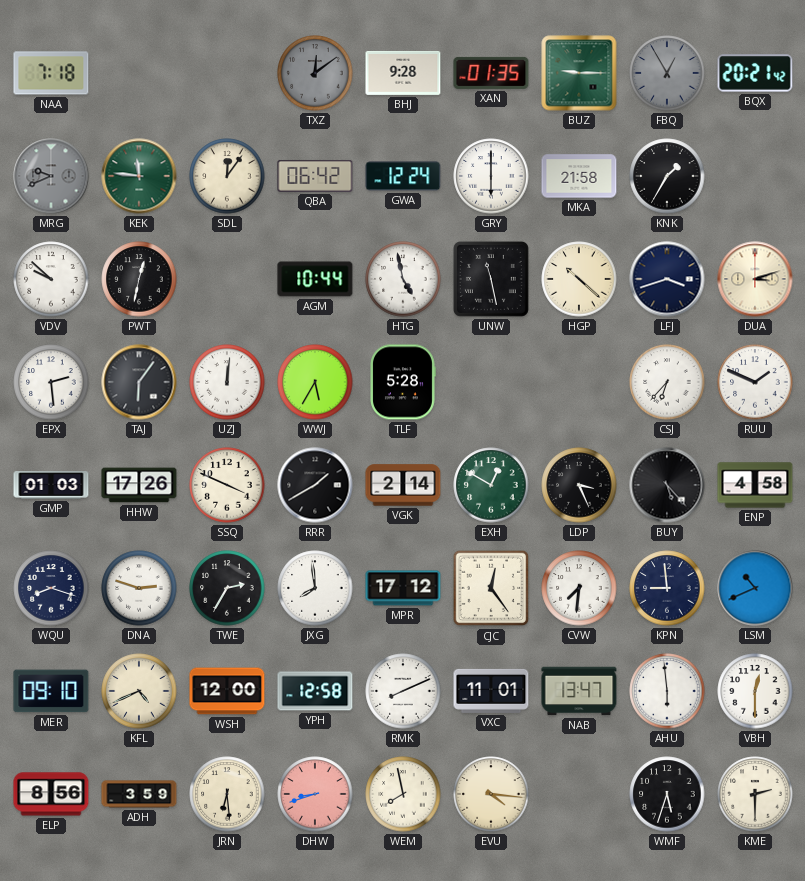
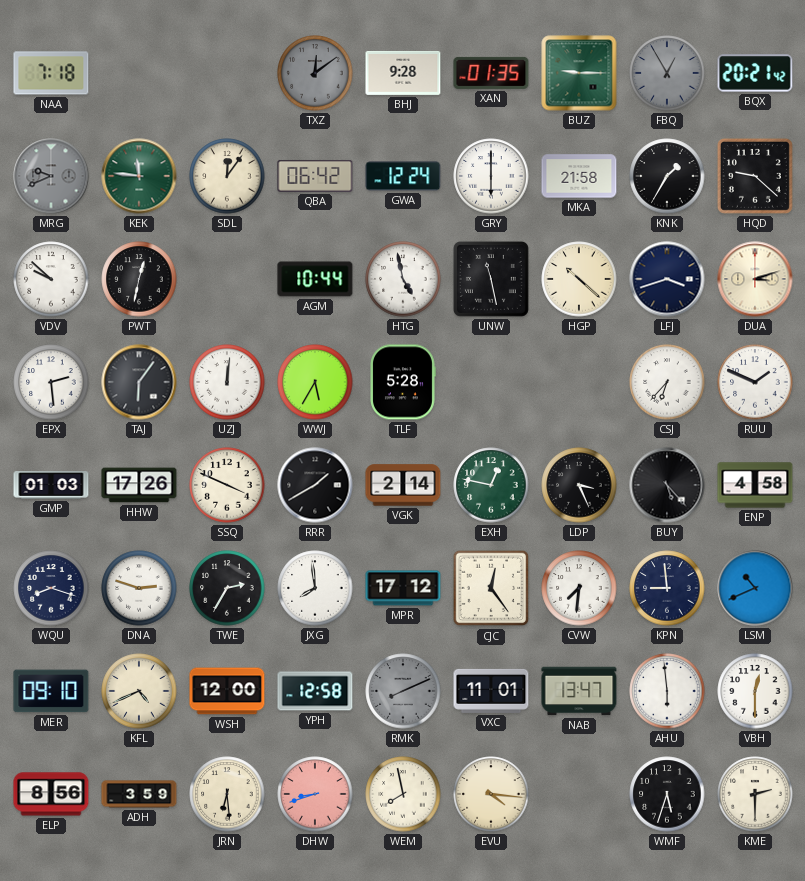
HQD: none -> 9:22 (755, 176)
EXH: 12:50 -> 12:47 (491, 485)
RMK dial: white -> grey (403, 691)
